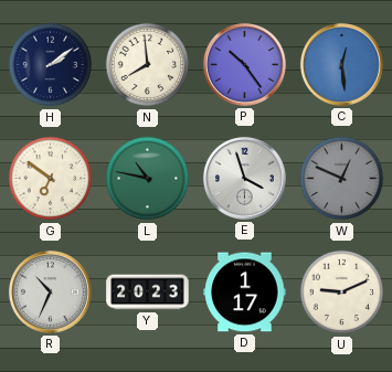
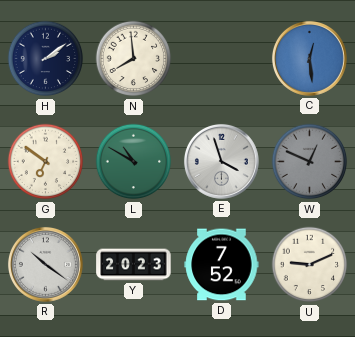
P: 10:24 -> none (244, 64)
L: 10:47 -> 10:50 (134, 162)
R: 10:34 -> 10:21 (45, 264)
D: 1:17 -> 7:52 (222, 265)
